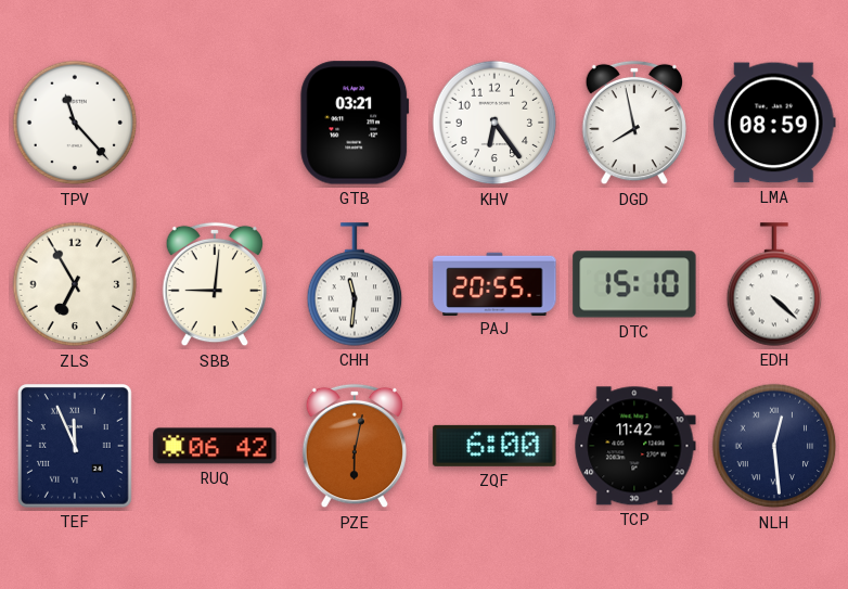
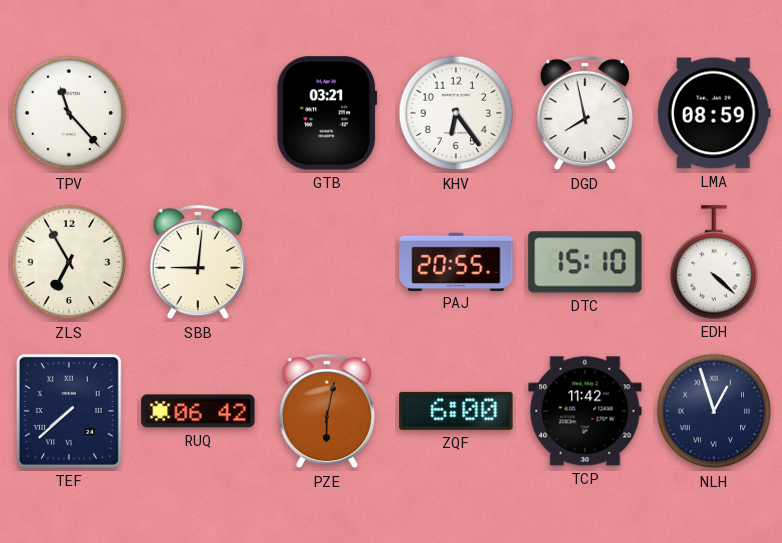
CHH: 11:31 -> none (355, 284)
TEF: 11:56 -> 7:38 (69, 411)
NLH: 12:29 -> 12:57 (714, 411)
